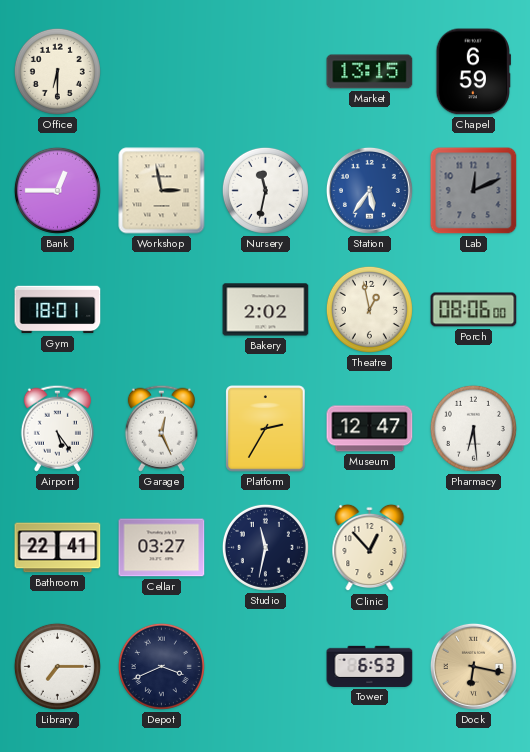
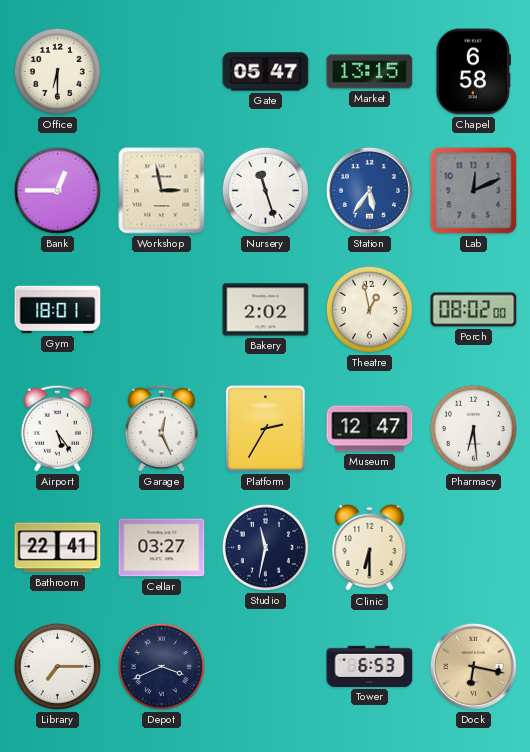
Gate: none -> 05:47 (266, 72)
Chapel: 6:59 -> 6:58 (473, 72)
Nursery: 11:32 -> 11:27 (265, 190)
Porch: 08:06 -> 08:02 (474, 310)
Clinic: 12:53 -> 6:30 (370, 548)
